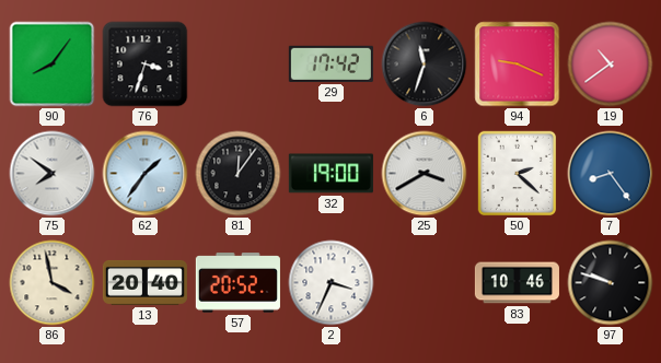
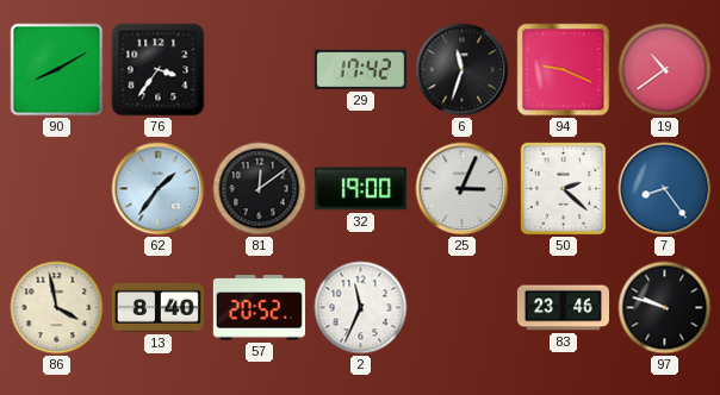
90: 8:06 -> 8:10 (57, 70)
76: 3:33 -> 3:36 (159, 70)
75: 7:51 -> none (53, 174)
81: 12:06 -> 12:09 (260, 189)
25: 3:40 -> 3:04 (463, 189)
13: 20:40 -> 8:40 (157, 307)
2: 3:34 -> 11:34 (361, 308)
83: 10:46 -> 23:46 (563, 308)
